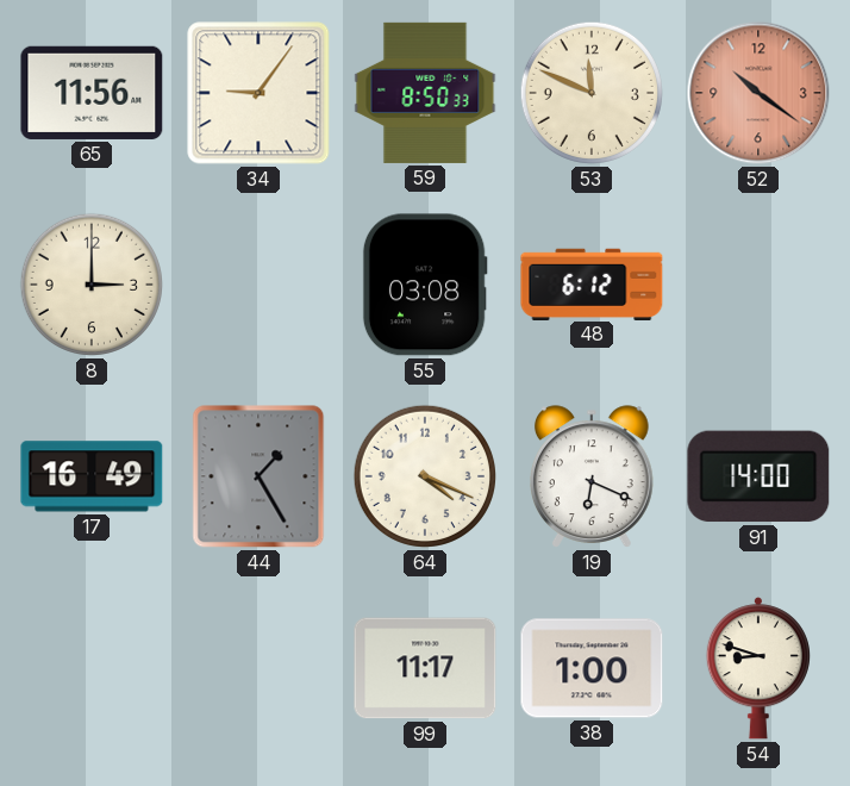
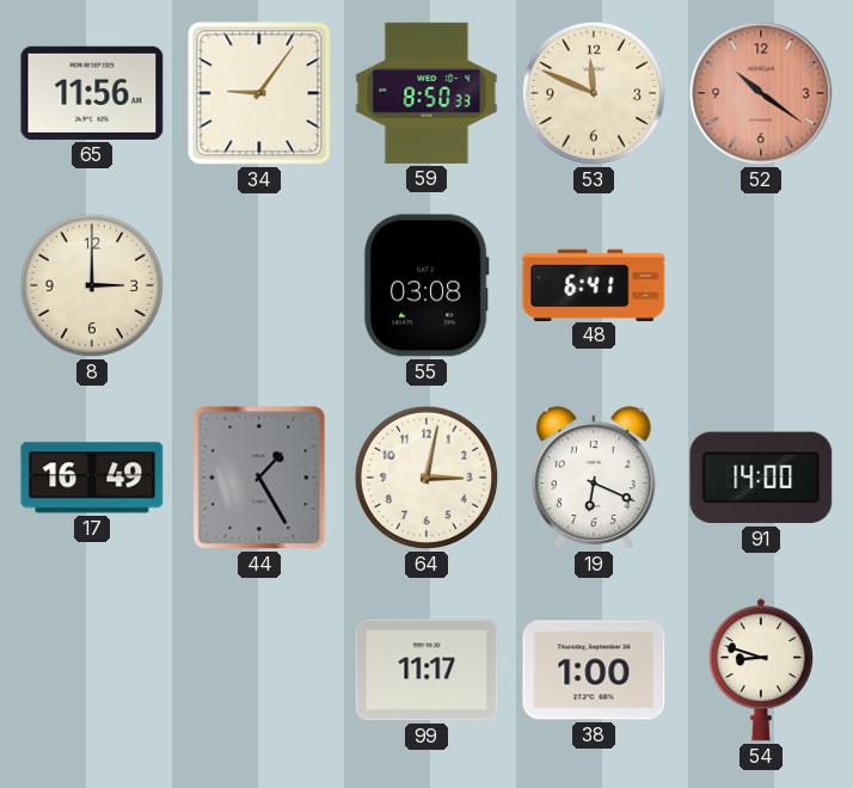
48: 6:12 -> 6:41 (594, 284)
64: 4:19 -> 3:02 (426, 478)
